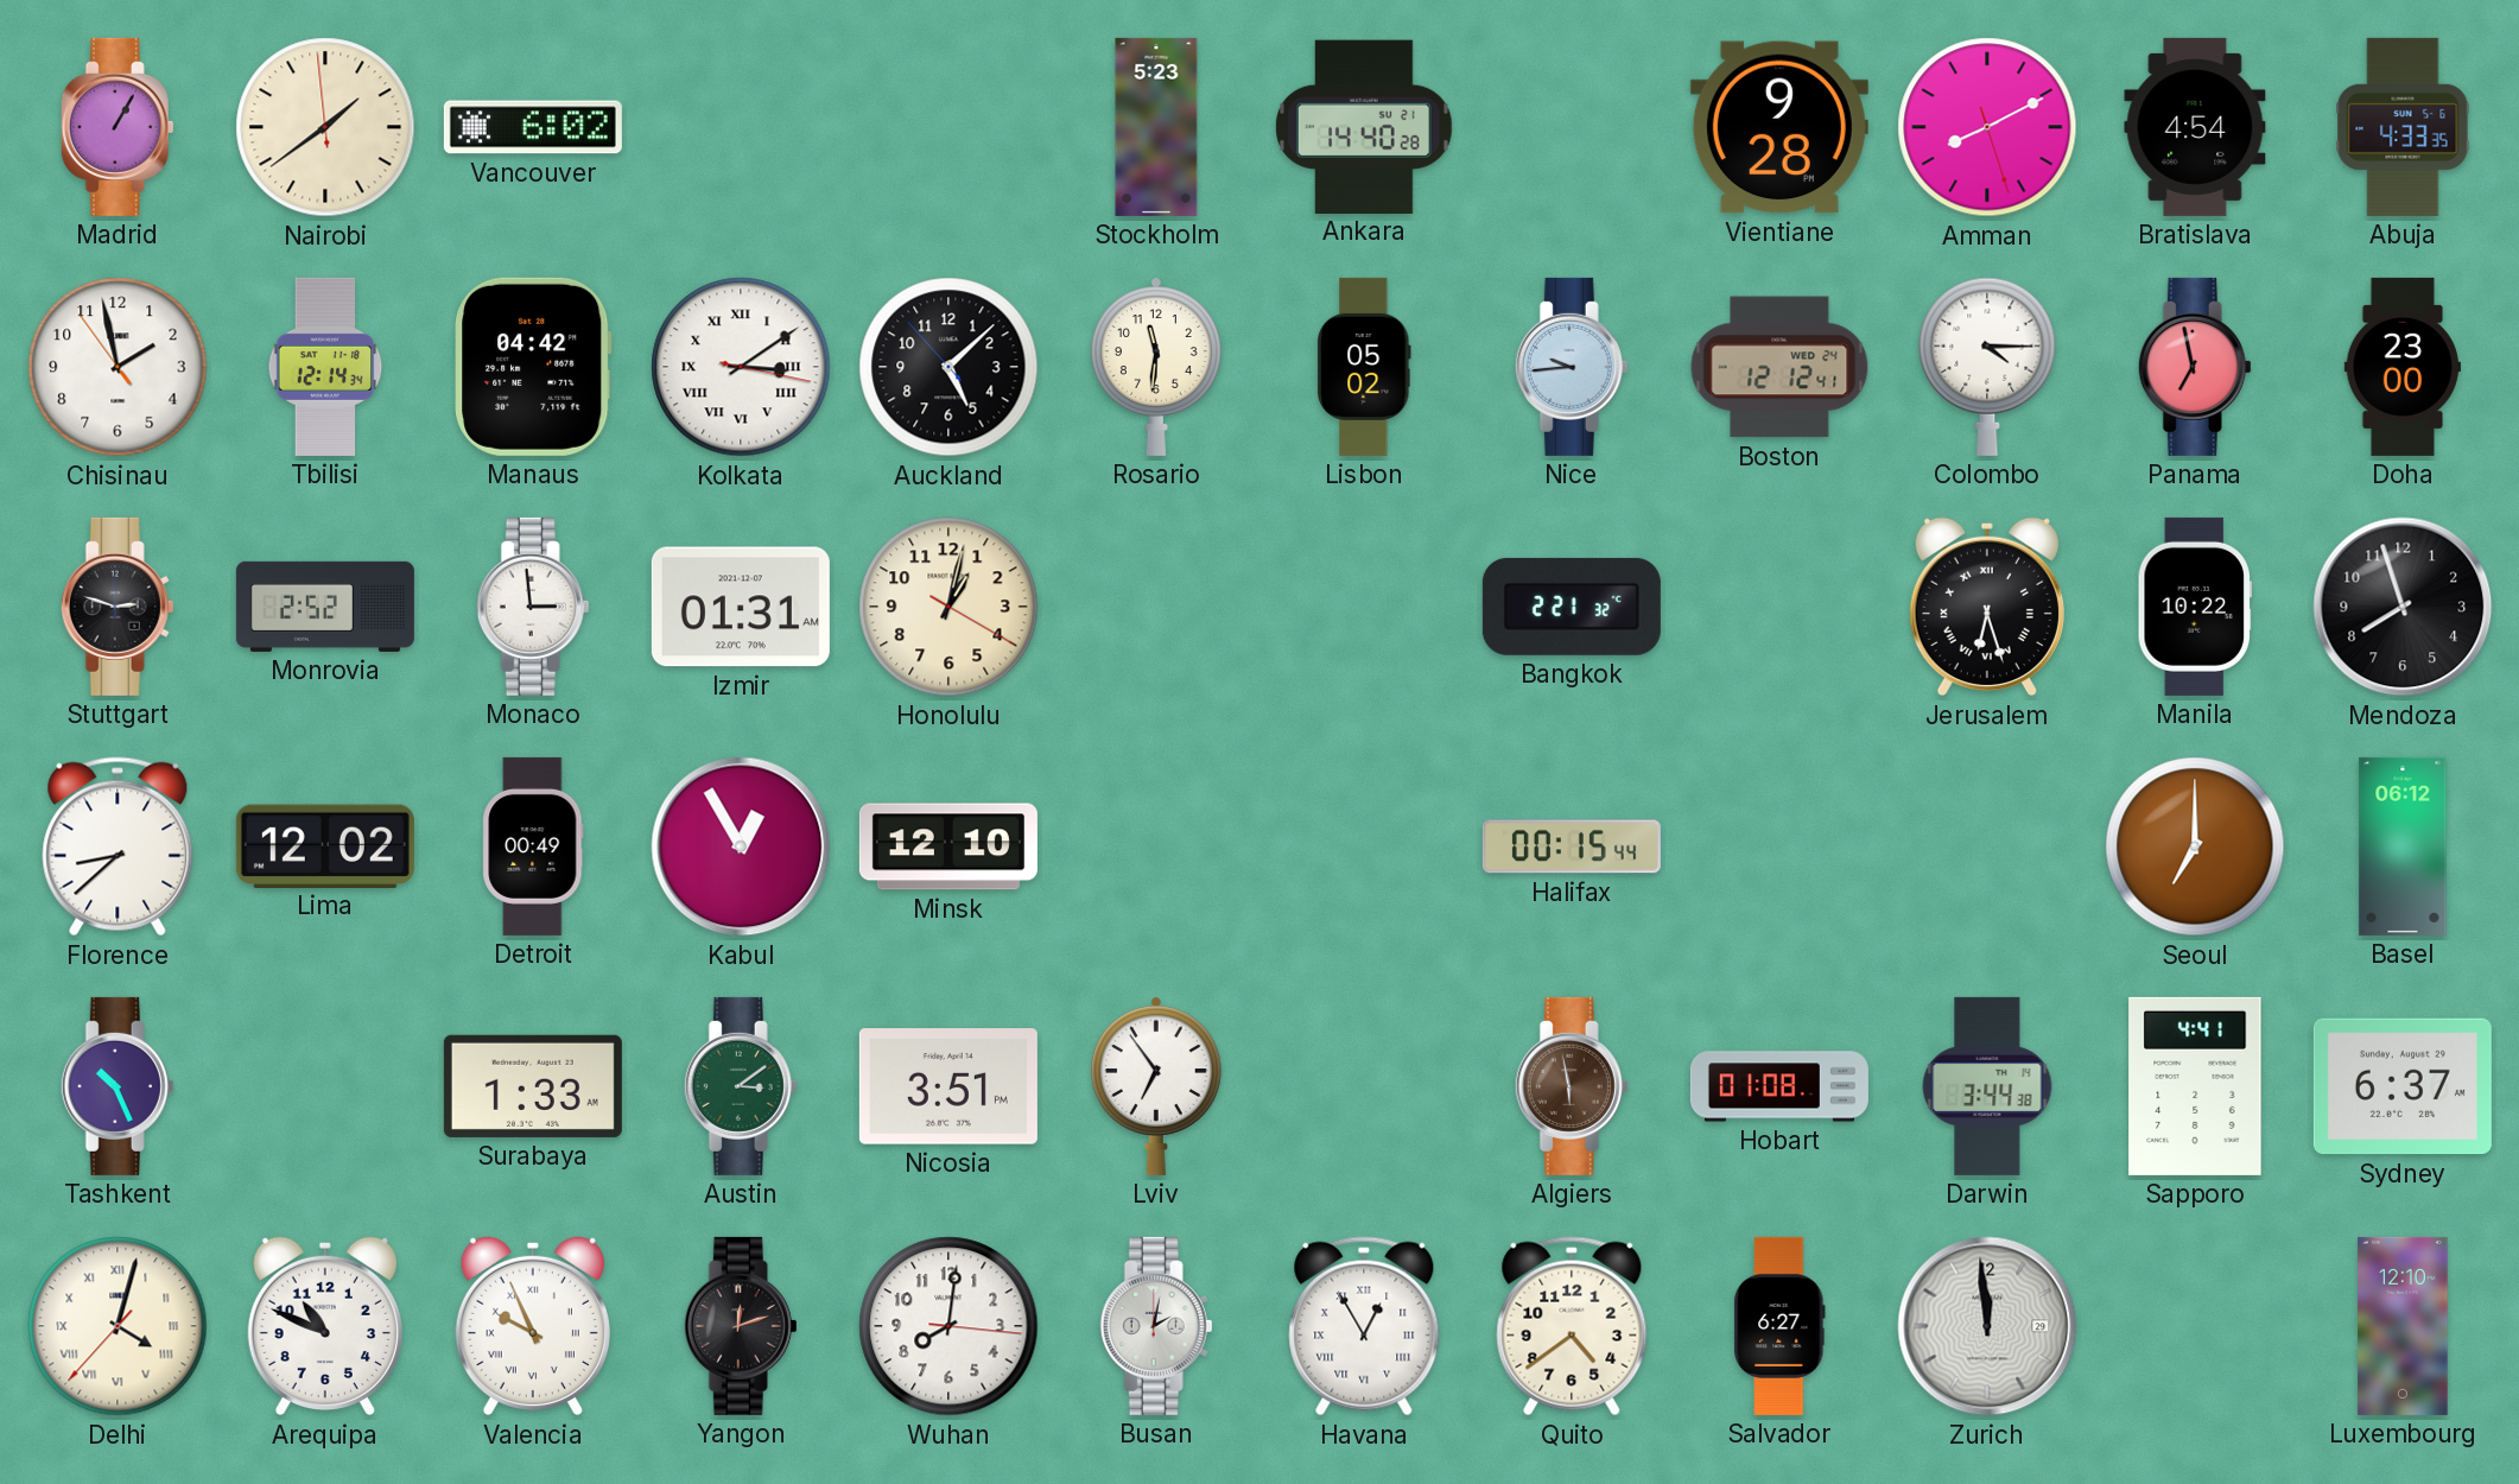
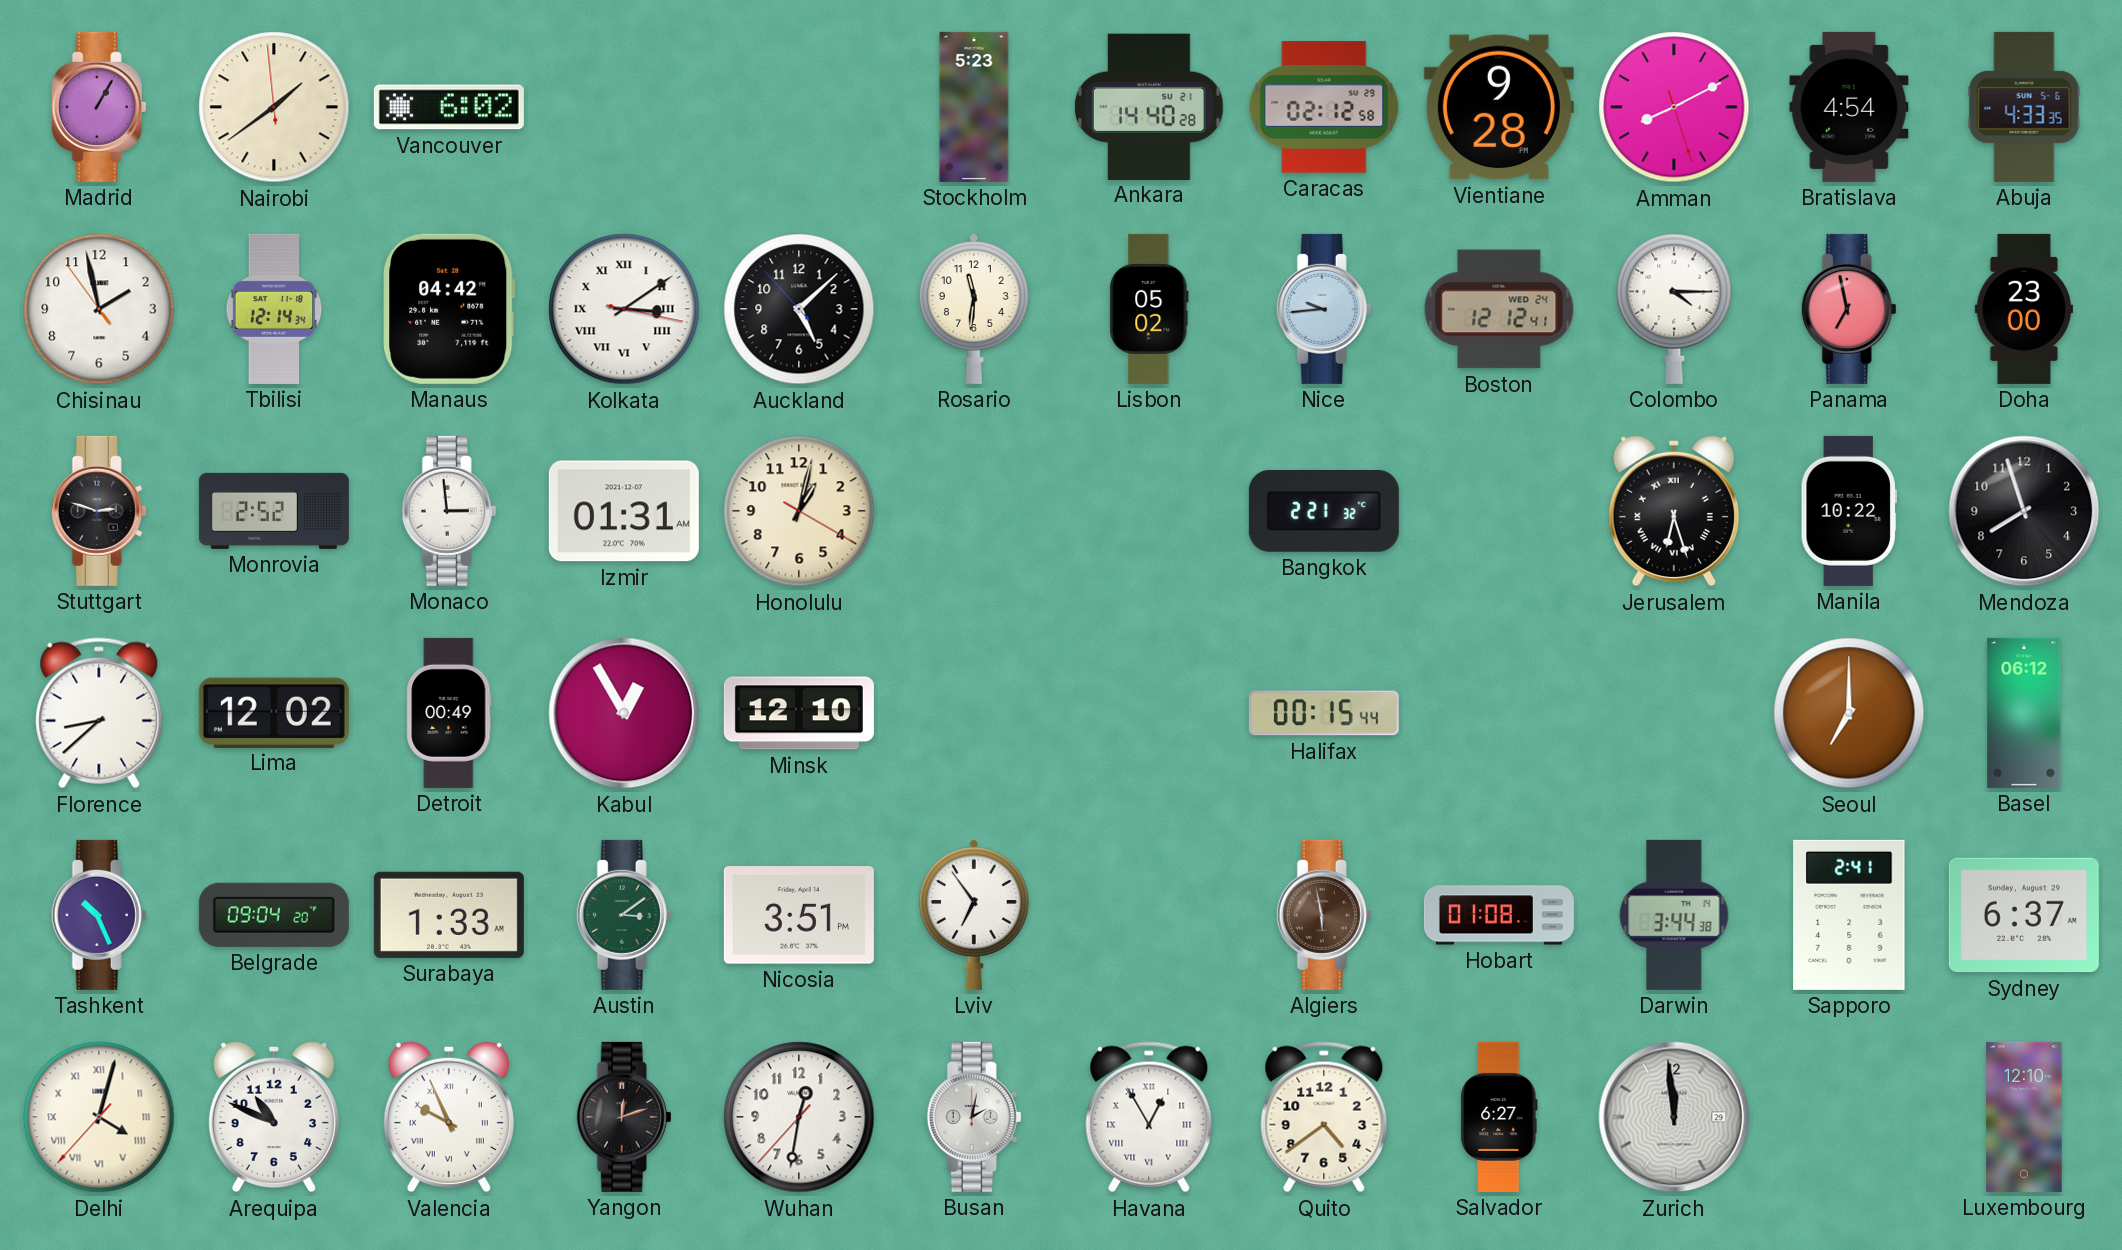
Caracas: none -> 02:12 (1324, 107)
Belgrade: none -> 09:04 (274, 915)
Sapporo: 4:41 -> 2:41 (1849, 915)
Wuhan: 8:01 -> 12:31 (799, 1117)
